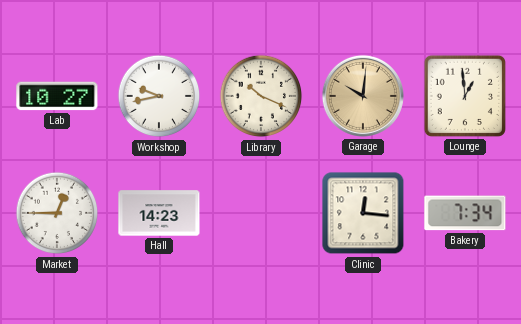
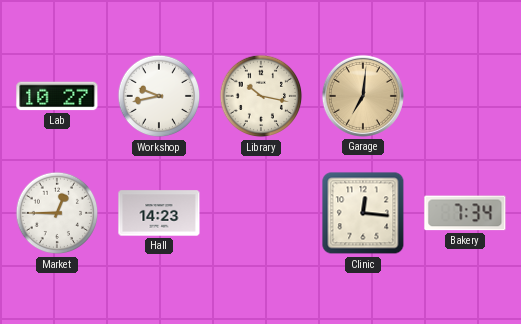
Library: 10:19 -> 10:17 (261, 96)
Garage: 10:01 -> 7:01 (363, 96)
Lounge: 12:59 -> none (465, 96)
